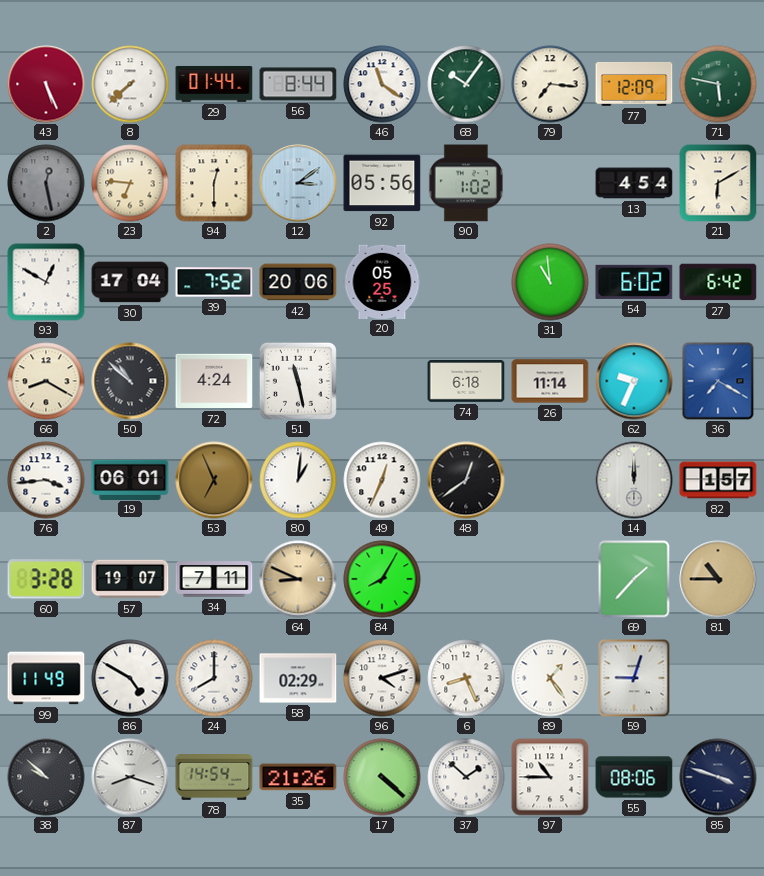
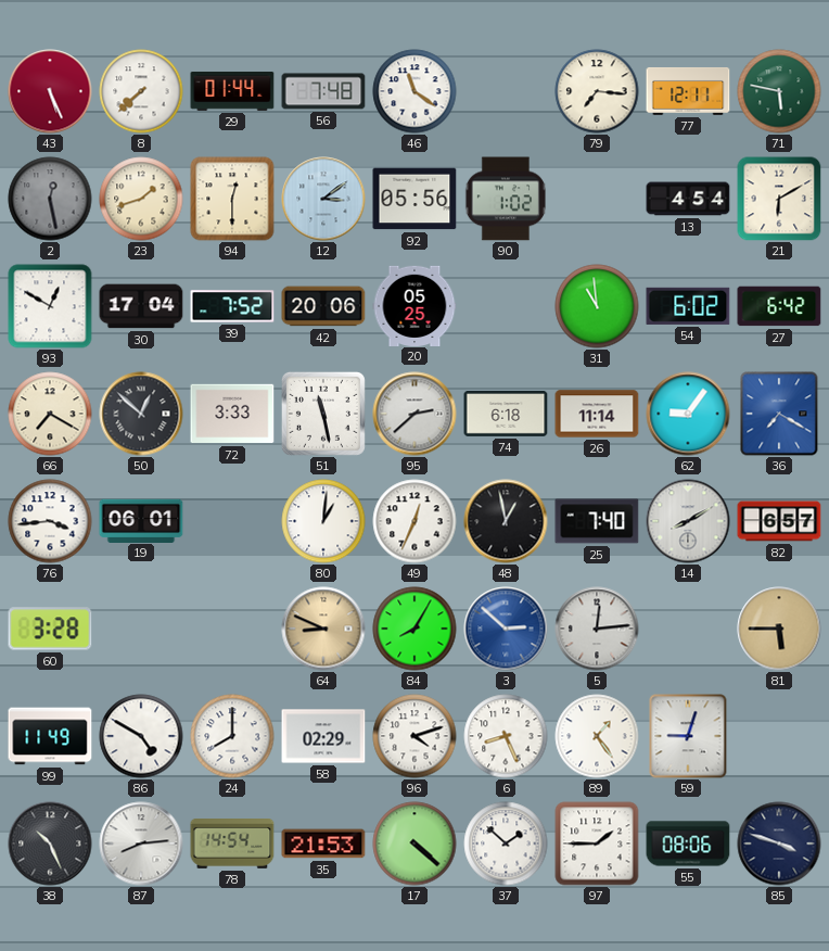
56: 8:44 -> 7:48 (323, 91)
68: 10:06 -> none (466, 84)
77: 12:09 -> 12:11 (688, 91)
23: 6:46 -> 1:42 (141, 199)
66: 8:20 -> 7:20 (50, 414)
50: 10:52 -> 12:52 (141, 414)
72: 4:24 -> 3:33 (232, 414)
95: none -> 2:38 (414, 414)
62: 9:34 -> 9:06 (688, 414)
53: 6:56 -> none (214, 480)
48: 12:39 -> 12:58 (506, 521)
25: none -> 7:40 (597, 521)
14: 12:00 -> 8:10 (688, 521)
82: 1:57 -> 6:57 (779, 521)
57: 19:07 -> none (130, 579)
34: 7:11 -> none (214, 579)
3: none -> 2:52 (506, 629)
5: none -> 12:14 (597, 629)
69: 1:37 -> none (634, 579)
81: 10:45 -> 5:45 (779, 629)
38: 9:52 -> 10:26 (50, 844)
87: 8:18 -> 8:14 (141, 844)
35: 21:26 -> 21:53 (323, 844)
97: 10:45 -> 1:45 (597, 844)
